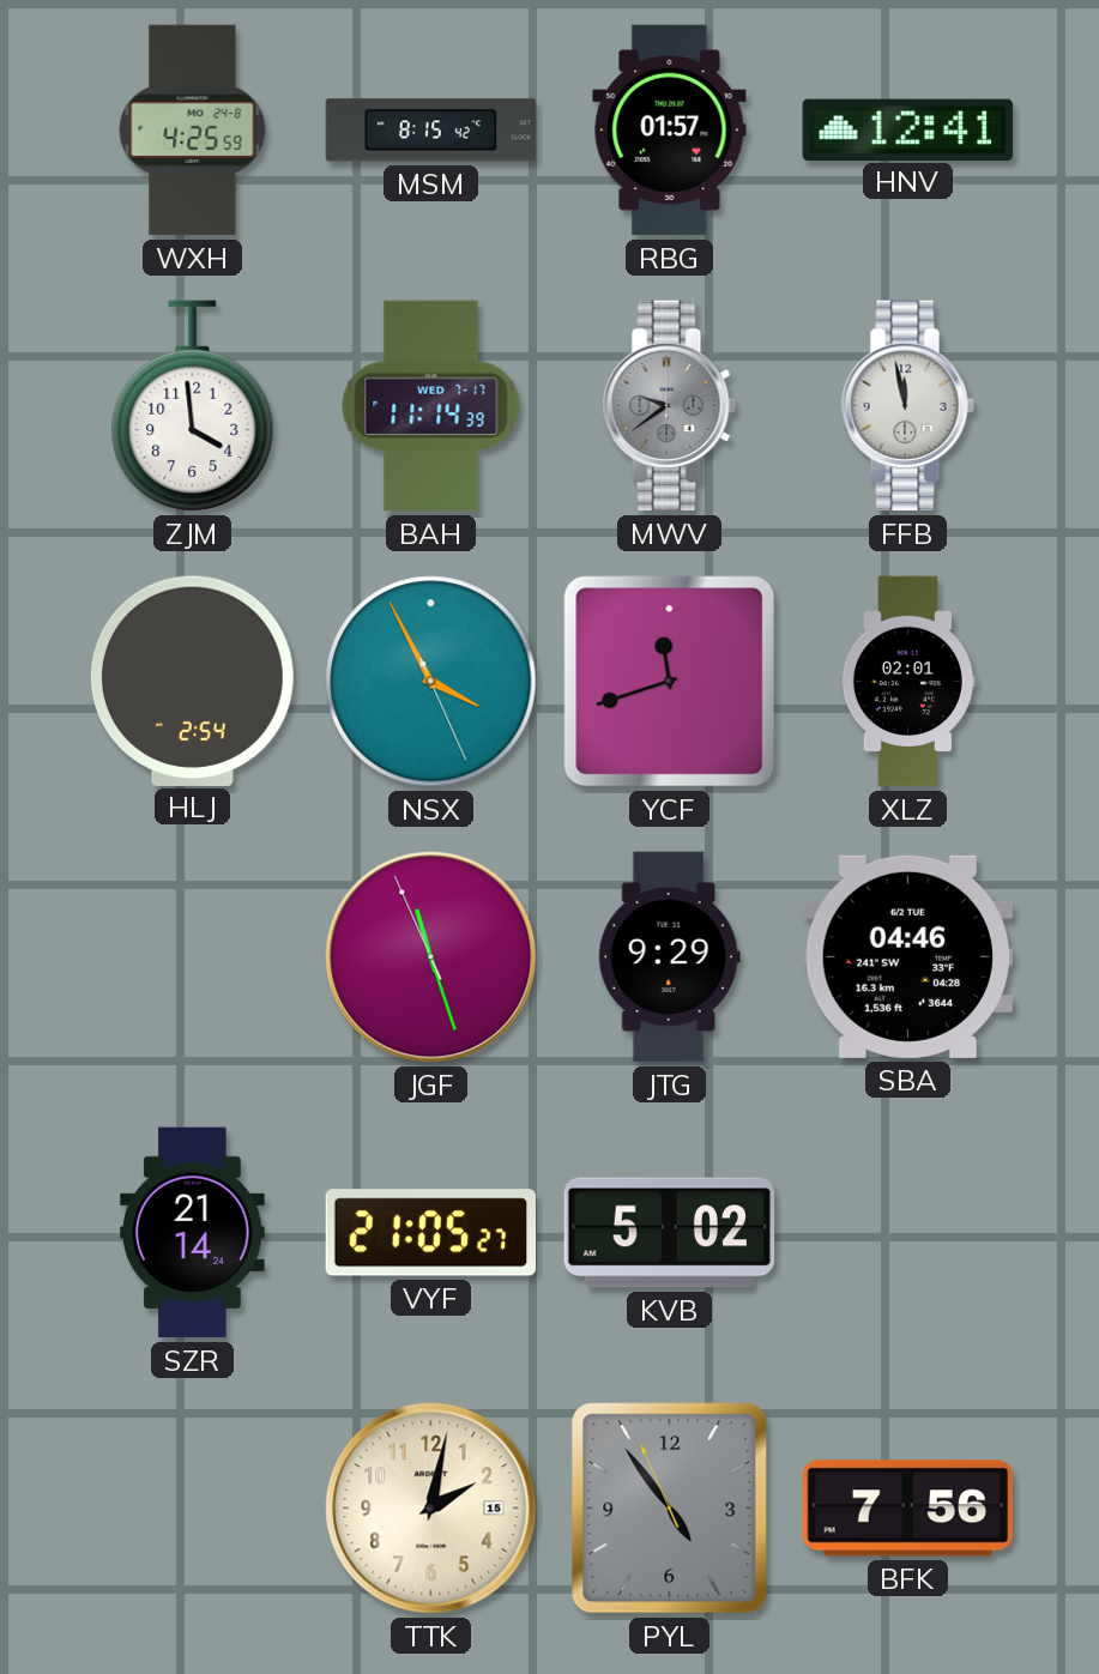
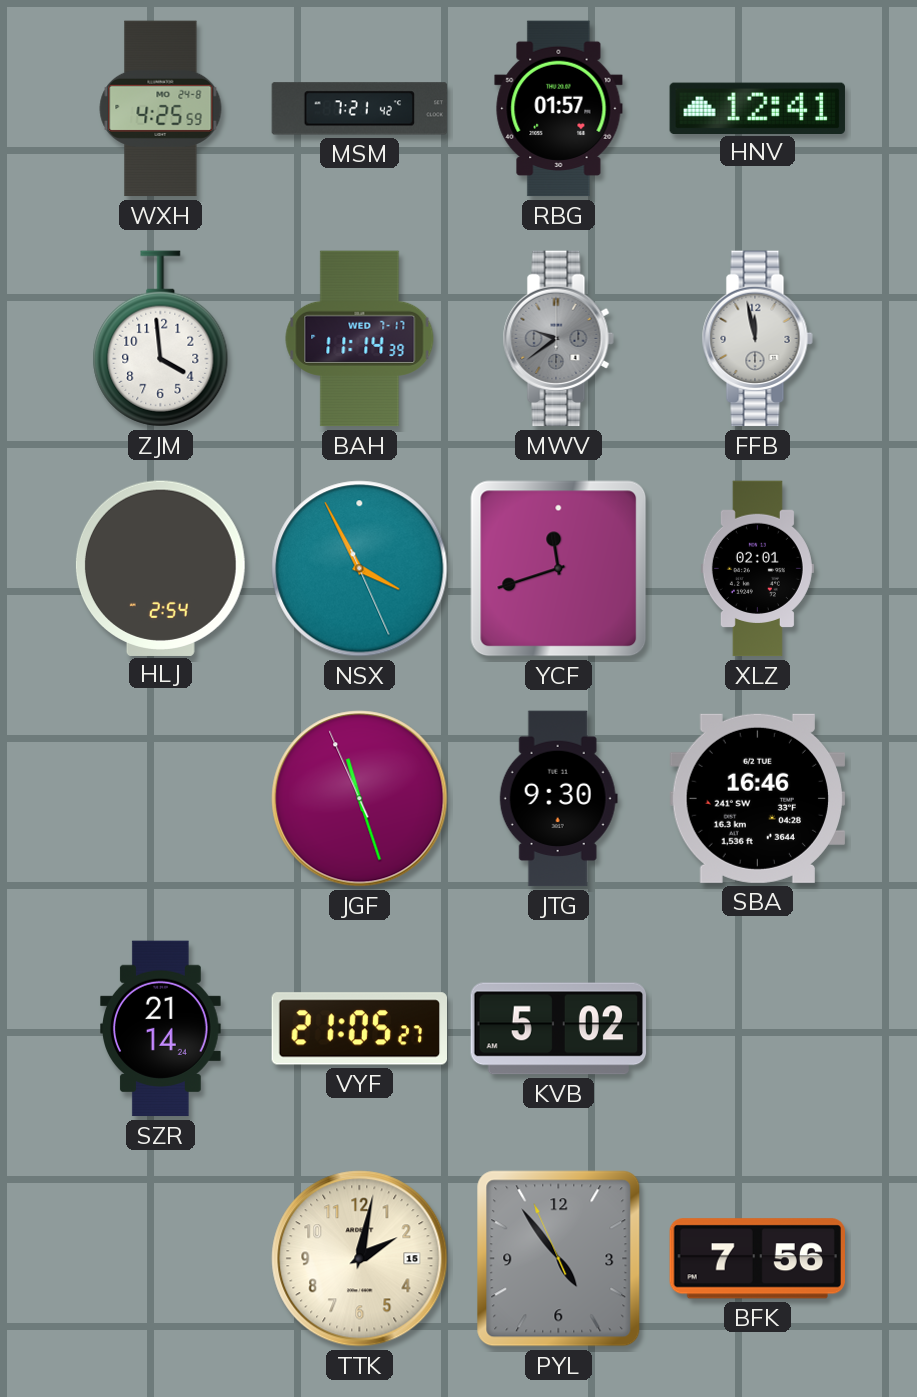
MSM: 8:15 -> 7:21 (360, 109)
JTG: 9:29 -> 9:30 (558, 799)
SBA: 04:46 -> 16:46 (757, 798)
